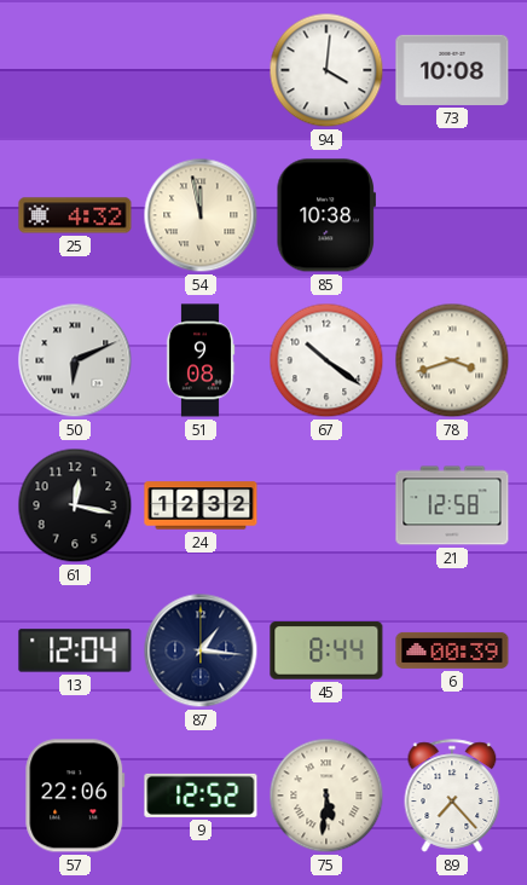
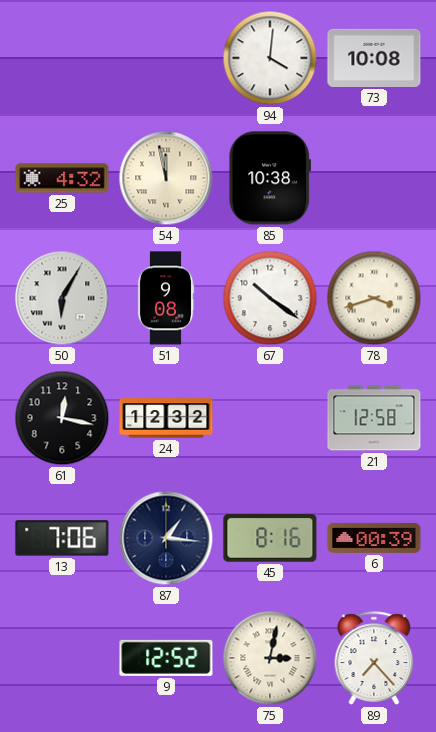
50: 6:11 -> 6:05 (62, 298)
13: 12:04 -> 7:06 (62, 538)
45: 8:44 -> 8:16 (270, 538)
57: 22:06 -> none (75, 796)
75: 5:31 -> 3:02 (270, 658)
